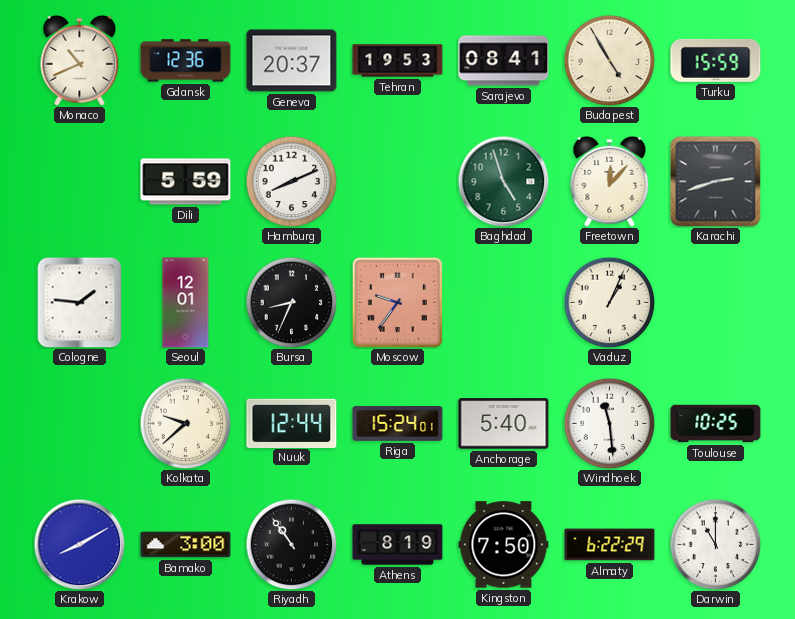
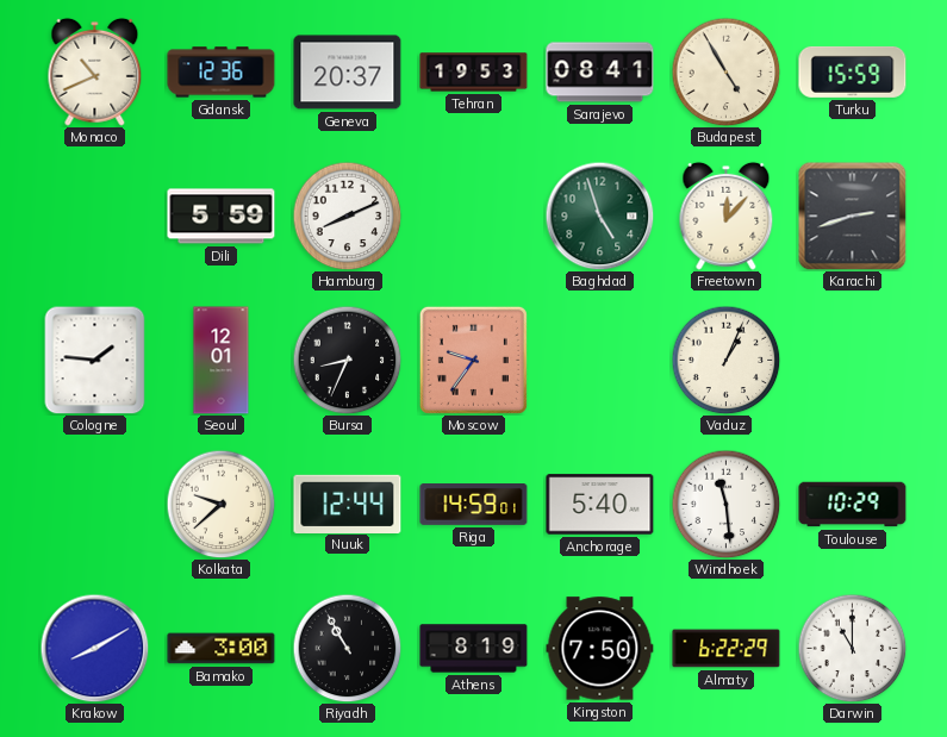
Riga: 15:24 -> 14:59 (474, 505)
Toulouse: 10:25 -> 10:29 (853, 505)
Riyadh: 10:54 -> 10:55 (347, 648)
